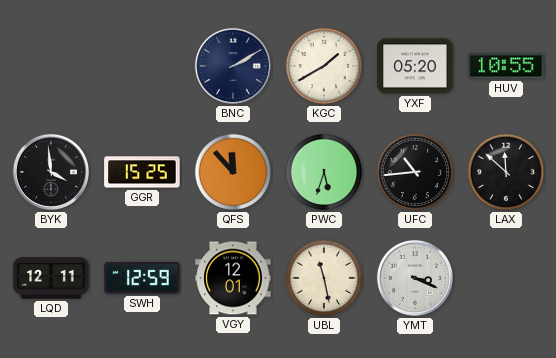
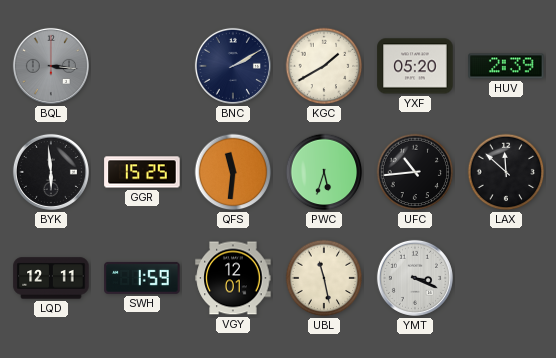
BQL: none -> 3:16 (51, 66)
HUV: 10:55 -> 2:39 (506, 66)
BYK: 3:59 -> 5:59 (51, 172)
QFS: 11:53 -> 11:31 (233, 172)
SWH: 12:59 -> 1:59 (142, 278)
